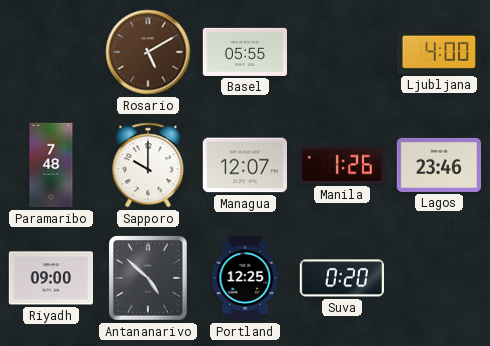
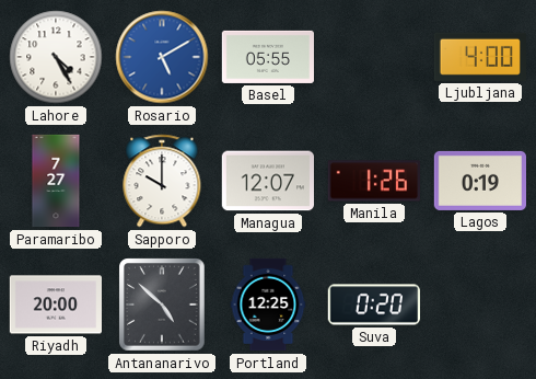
Lahore: none -> 4:25 (56, 57)
Rosario dial: brown -> blue (162, 57)
Paramaribo: 7:48 -> 7:27 (56, 181)
Lagos: 23:46 -> 0:19 (480, 181)
Riyadh: 09:00 -> 20:00 (55, 305)
